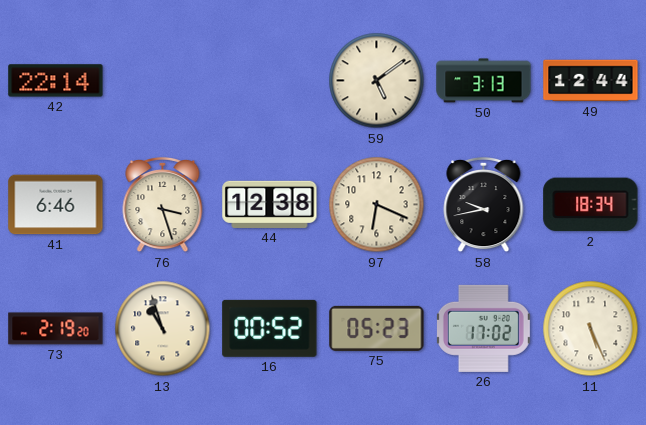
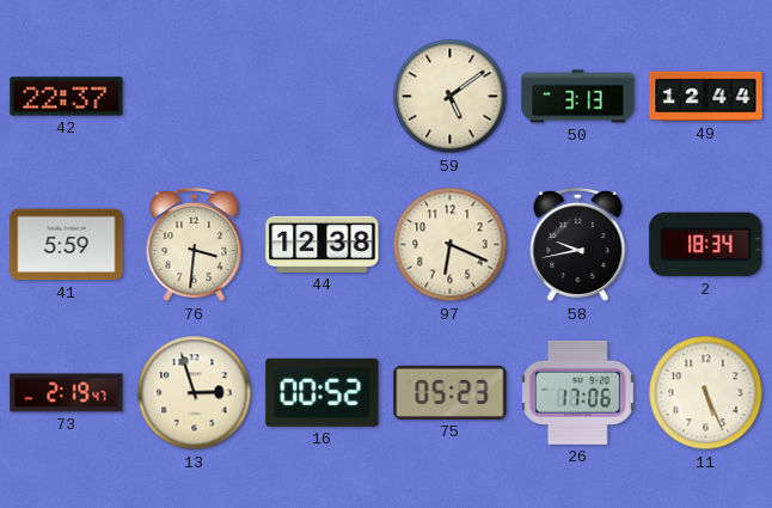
42: 22:14 -> 22:37 (67, 97)
41: 6:46 -> 5:59 (67, 245)
76: 3:27 -> 3:31 (195, 245)
73: 2:19:20 -> 2:19:47 (67, 393)
13: 10:57 -> 2:57 (195, 393)
26: 17:02 -> 17:06 (577, 392)
